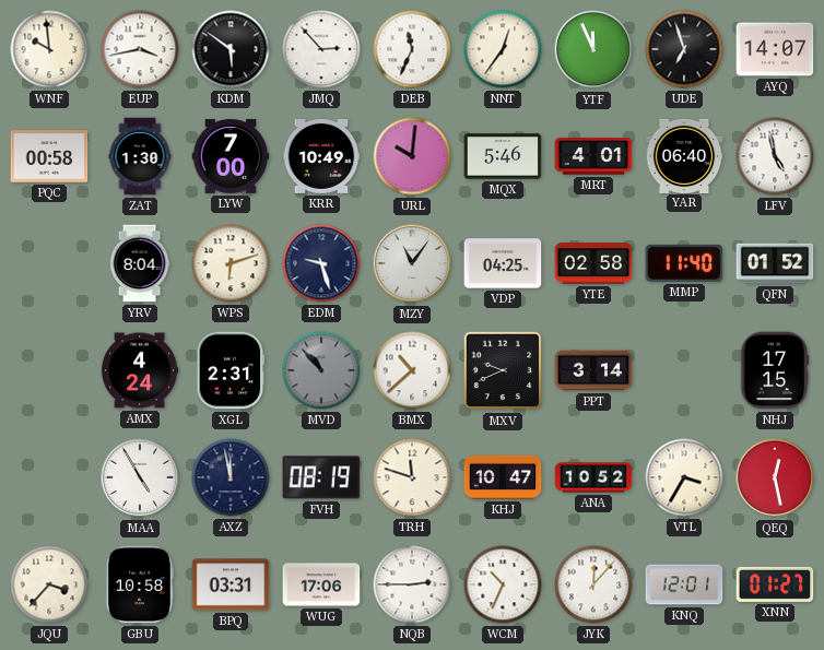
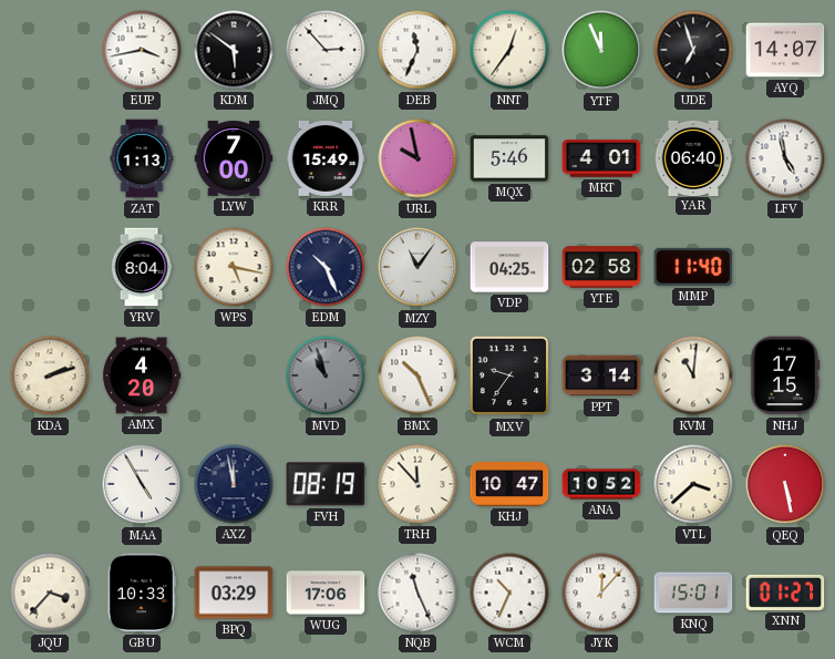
WNF: 9:59 -> none (49, 49)
PQC: 00:58 -> none (49, 156)
ZAT: 1:30 -> 1:13 (142, 158)
KRR: 10:49 -> 15:49 (326, 158)
URL: 10:01 -> 9:58 (417, 158)
WPS: 6:12 -> 5:17 (234, 267)
EDM: 9:27 -> 10:26 (326, 267)
QFN: 01:52 -> none (775, 263)
KDA: none -> 2:12 (50, 375)
AMX: 4:24 -> 4:20 (142, 375)
XGL: 2:31 -> none (231, 370)
MVD: 10:53 -> 10:57 (326, 375)
BMX: 10:38 -> 10:26 (417, 375)
MXV: 9:41 -> 9:36 (509, 375)
KVM: none -> 11:01 (693, 375)
TRH: 11:48 -> 11:53 (417, 484)
VTL: 3:35 -> 3:38 (693, 484)
QEQ: 12:28 -> 5:28 (785, 484)
GBU: 10:58 -> 10:33 (141, 593)
BPQ: 03:31 -> 03:29 (234, 593)
NQB: 2:45 -> 11:26 (417, 593)
KNQ: 12:01 -> 15:01 (693, 593)
